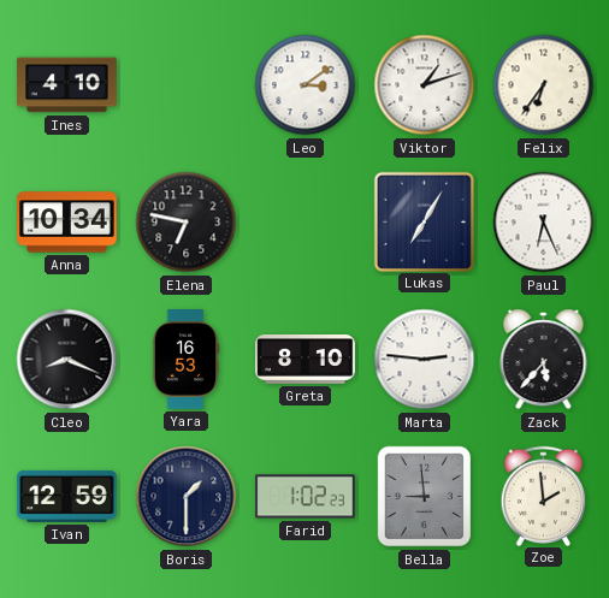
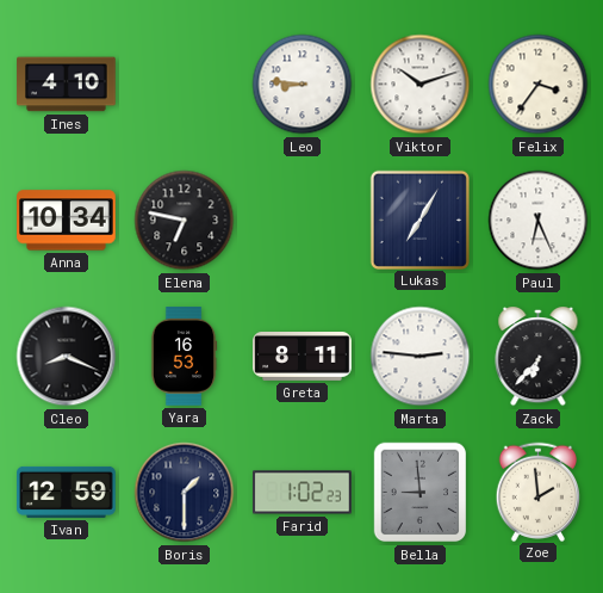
Leo: 3:09 -> 8:46 (303, 85)
Viktor: 1:12 -> 10:12 (421, 85)
Felix: 6:36 -> 3:36 (539, 85)
Greta: 8:10 -> 8:11 (303, 357)
Zack: 5:37 -> 6:37 (539, 358)
